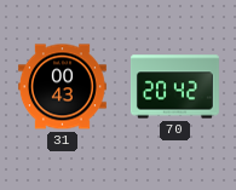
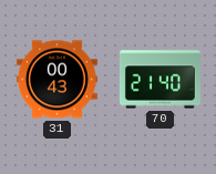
70: 20:42 -> 21:40 (160, 80)
